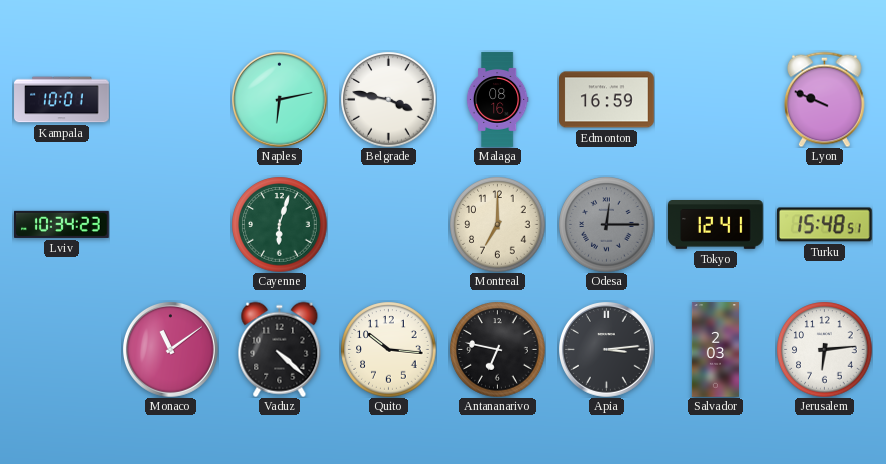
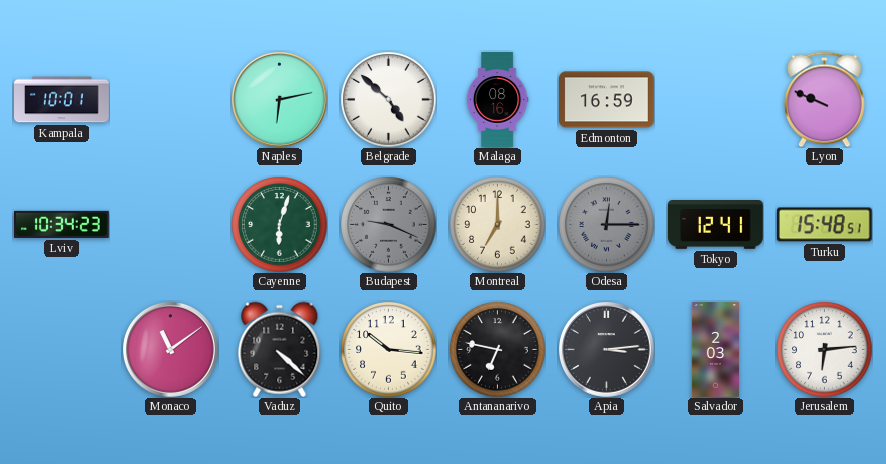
Belgrade: 3:47 -> 4:52 (388, 99)
Budapest: none -> 9:19 (388, 224)
